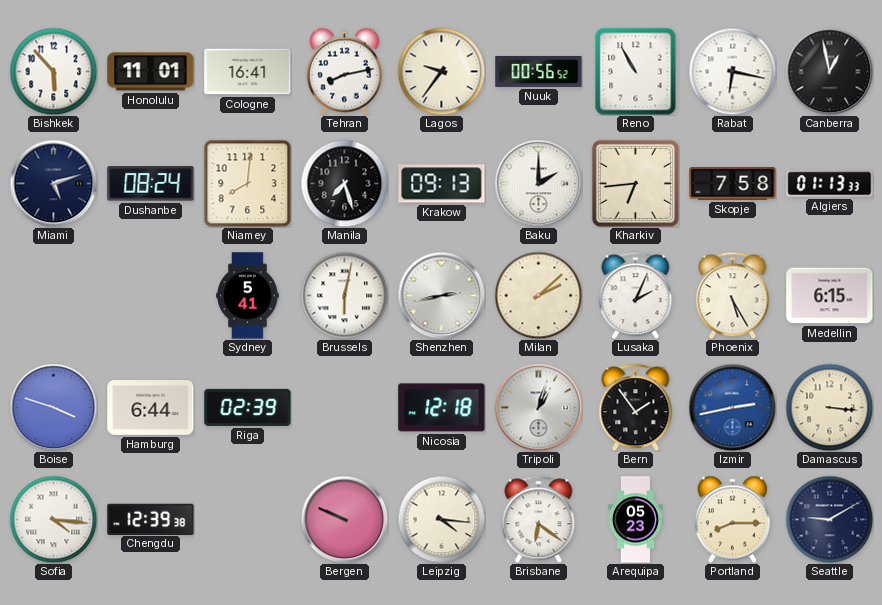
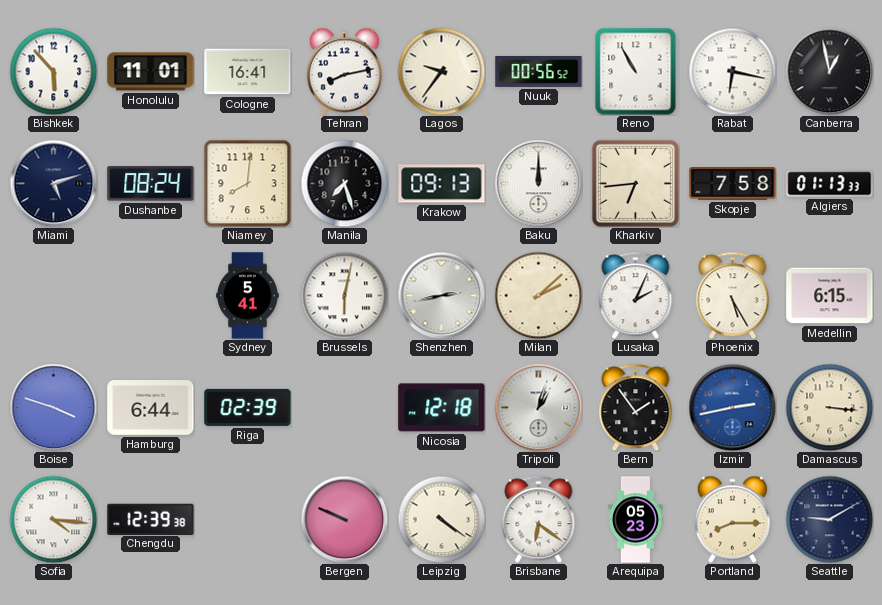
Baku: 2:00 -> 12:00 (538, 183)
Leipzig: 4:16 -> 4:21 (441, 519)
